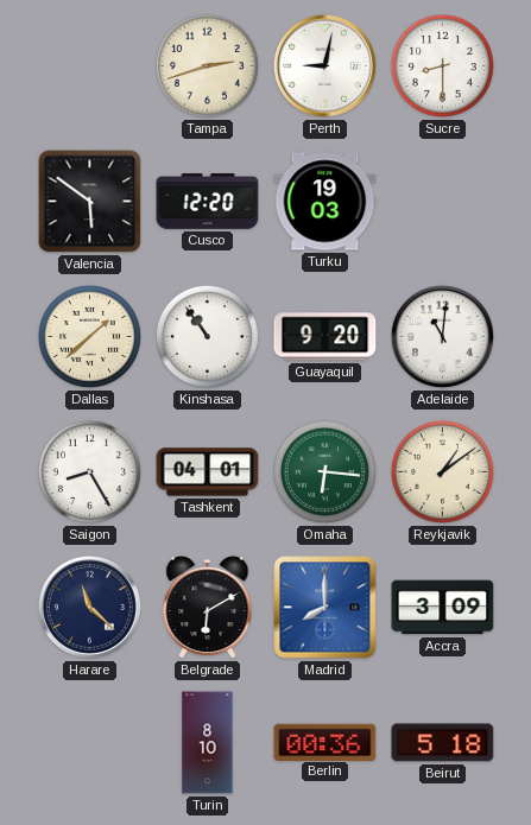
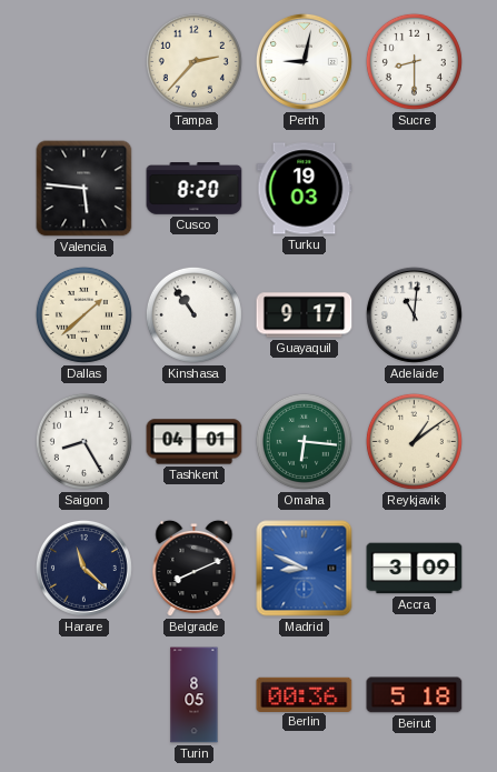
Tampa: 2:42 -> 2:37 (193, 61)
Valencia: 5:51 -> 5:46 (85, 189)
Cusco: 12:20 -> 8:20 (195, 189)
Guayaquil: 9:20 -> 9:17 (305, 315)
Belgrade: 6:10 -> 8:11 (195, 569)
Madrid: 8:00 -> 8:49 (305, 569)
Turin: 8:10 -> 8:05 (195, 695)
